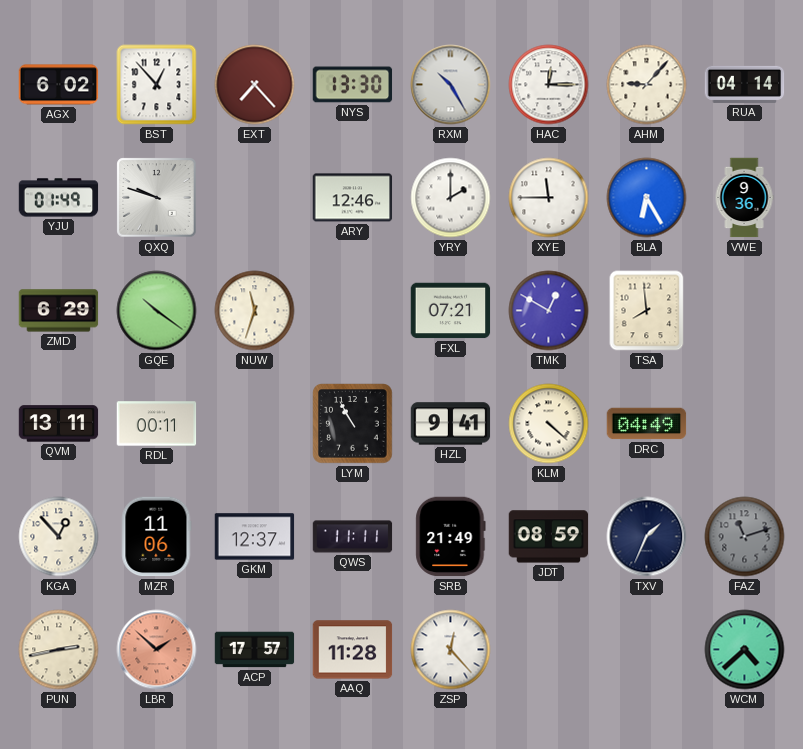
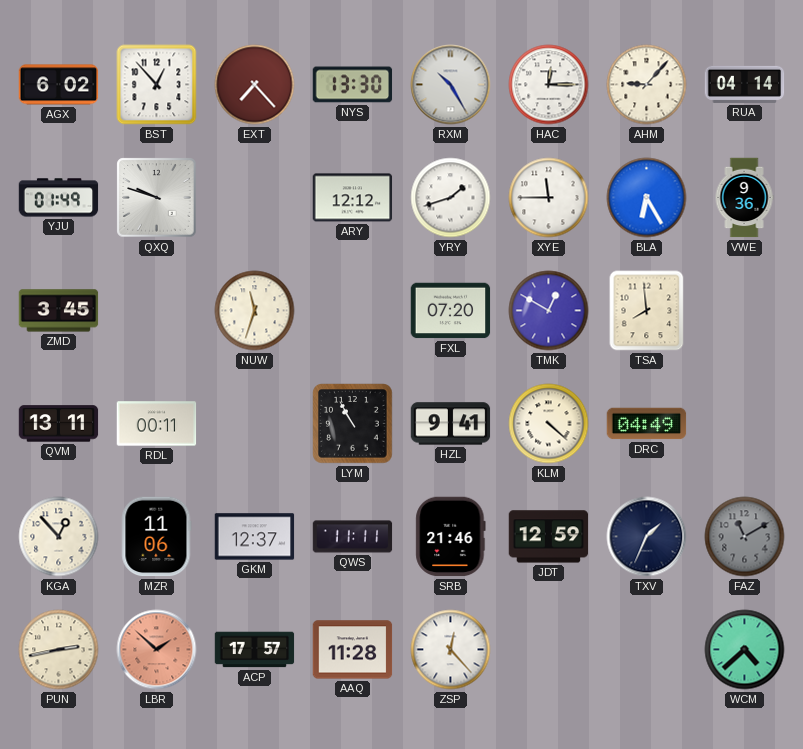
ARY: 12:46 -> 12:12 (353, 198)
YRY: 2:00 -> 1:42 (451, 198)
ZMD: 6:29 -> 3:45 (59, 311)
GQE: 10:21 -> none (157, 311)
FXL: 07:21 -> 07:20 (451, 311)
SRB: 21:49 -> 21:46 (451, 537)
JDT: 08:59 -> 12:59 (549, 537)
FAZ: 11:12 -> 11:10 (745, 537)
